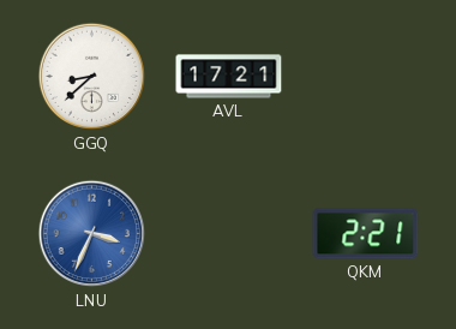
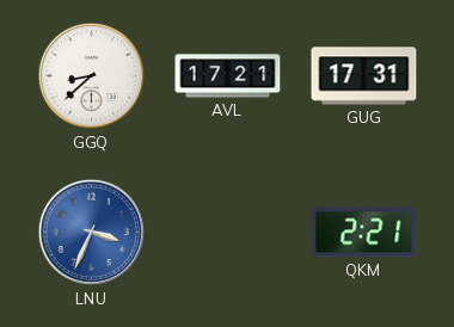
GUG: none -> 17:31 (364, 76)
